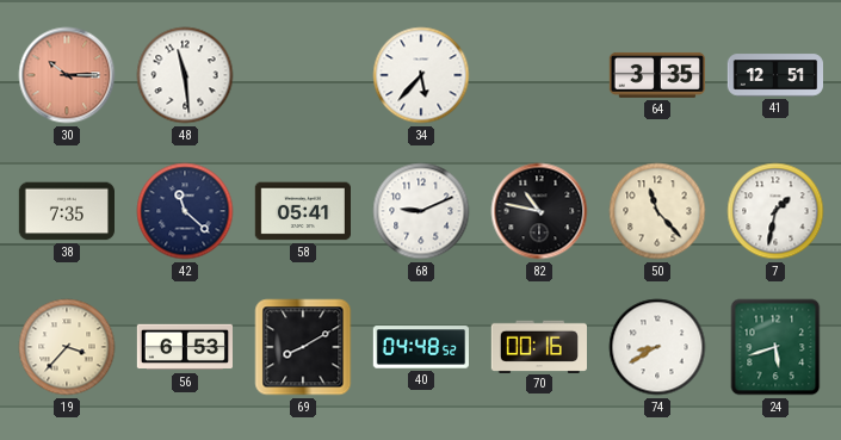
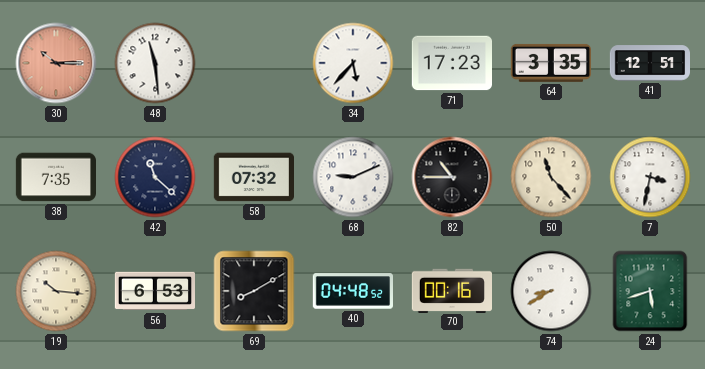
71: none -> 17:23 (451, 63)
58: 05:41 -> 07:32 (253, 177)
82: 10:47 -> 10:45 (452, 177)
7: 1:32 -> 3:32 (650, 177)
19: 3:37 -> 10:16 (56, 291)
